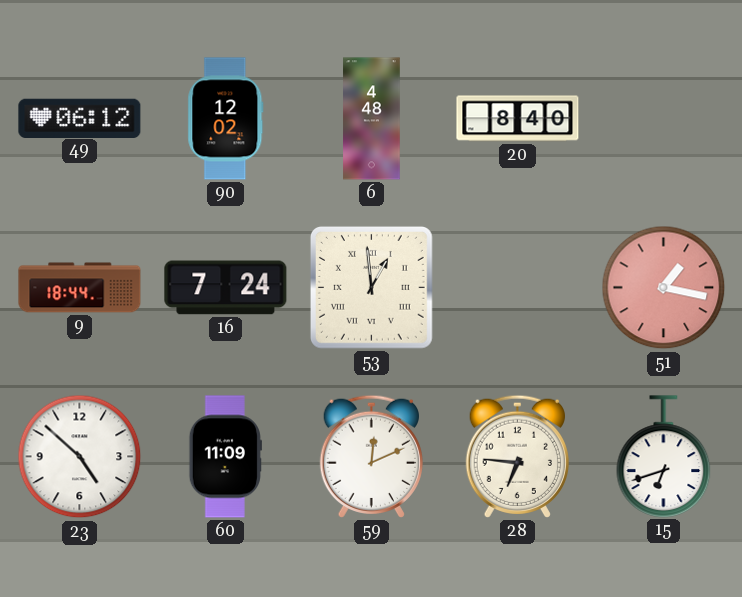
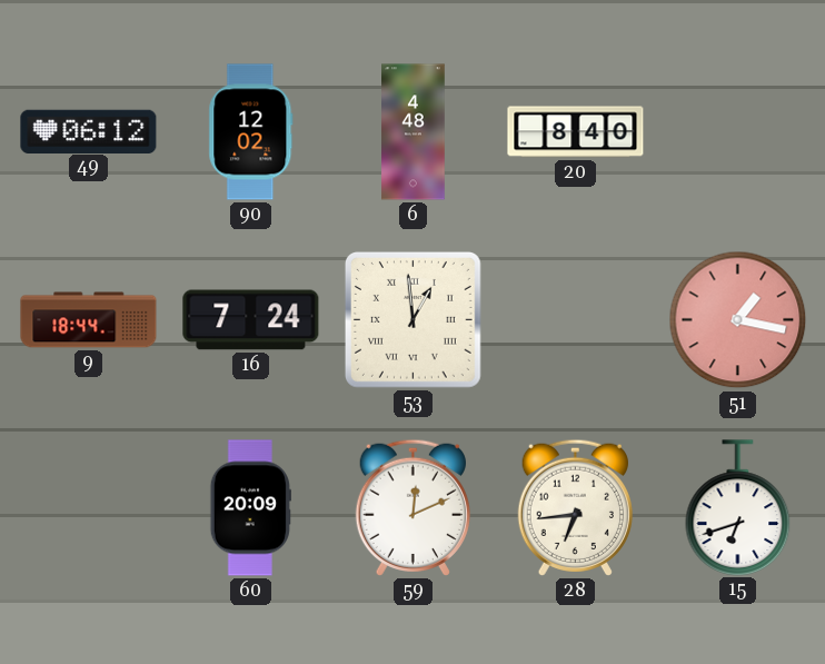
23: 4:52 -> none (80, 457)
60: 11:09 -> 20:09 (250, 508)
28: 6:46 -> 6:44 (575, 507)
